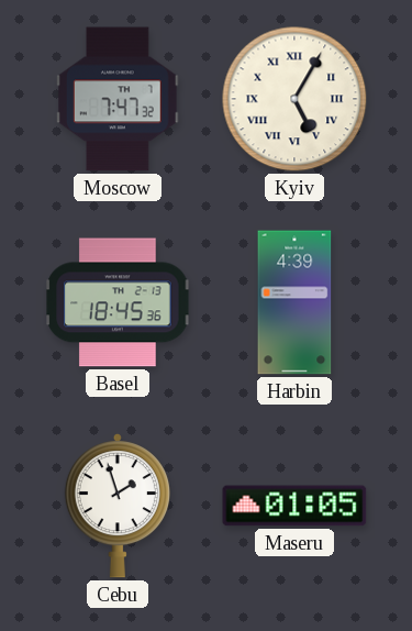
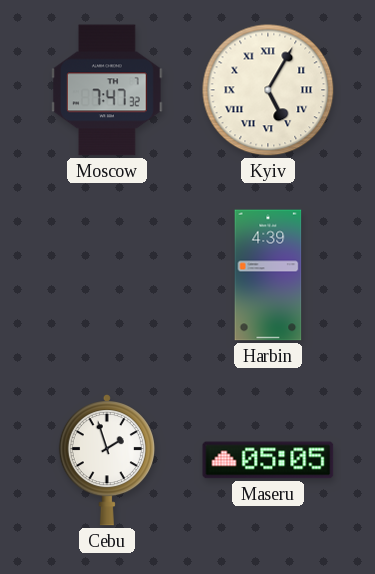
Basel: 18:45 -> none (118, 302)
Maseru: 01:05 -> 05:05 (268, 460)
